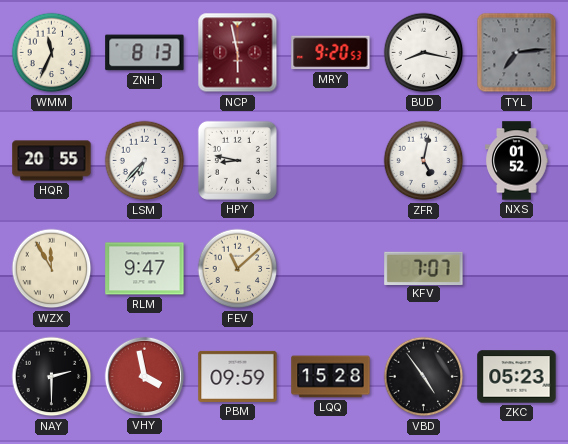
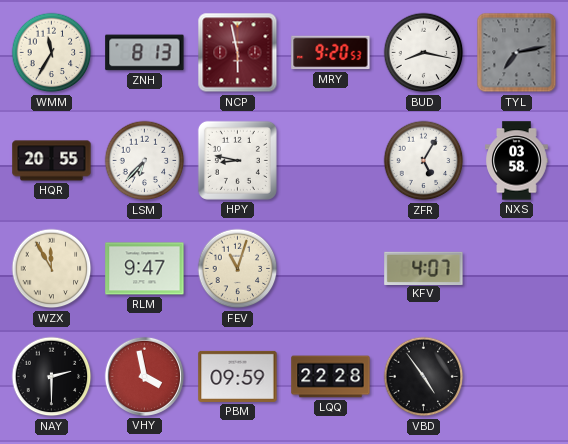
WMM: 11:34 -> 11:35 (52, 53)
TYL: 7:14 -> 7:13 (517, 53)
ZFR: 5:02 -> 5:05 (424, 161)
NXS: 01:52 -> 03:58 (517, 161)
FEV: 11:08 -> 11:03 (238, 269)
KFV: 7:07 -> 4:07 (424, 268)
LQQ: 15:28 -> 22:28 (331, 377)
ZKC: 05:23 -> none (517, 377)
